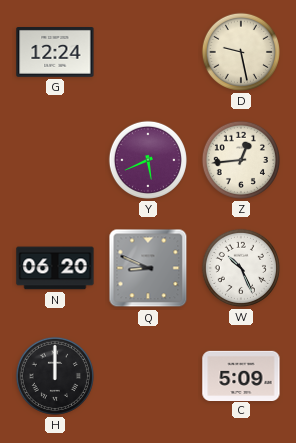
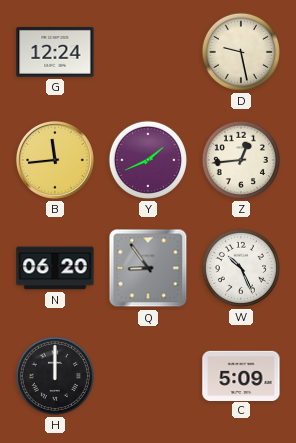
B: none -> 11:44 (55, 160)
Y: 5:41 -> 1:41 (148, 160)
Q: 8:49 -> 8:54 (148, 268)
